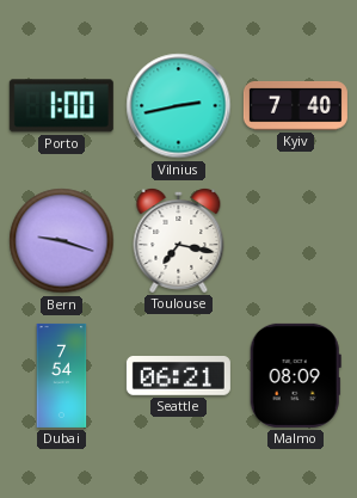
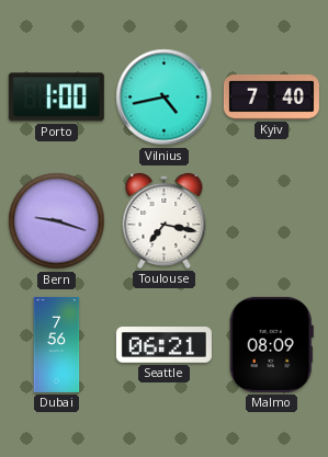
Vilnius: 2:43 -> 4:43 (165, 98)
Dubai: 7:54 -> 7:56 (57, 344)
